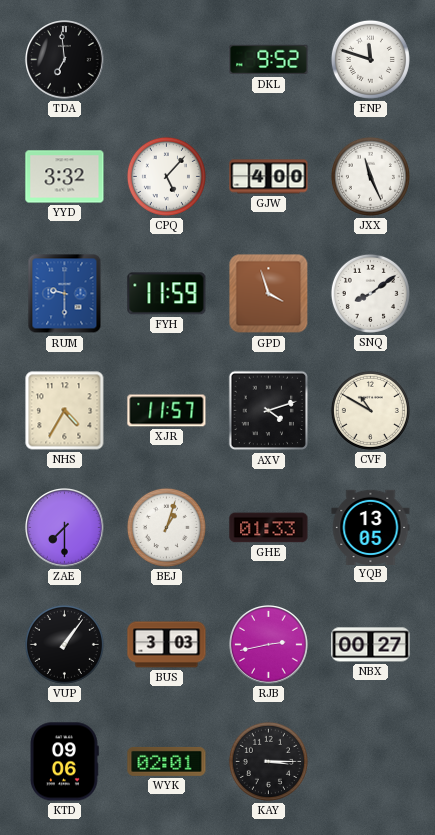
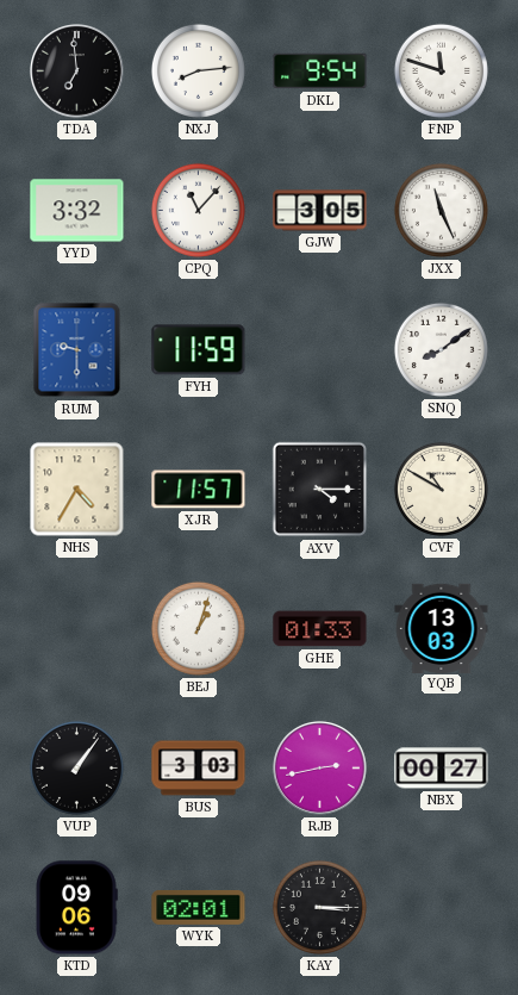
NXJ: none -> 8:14 (198, 70)
DKL: 9:52 -> 9:54 (320, 71)
CPQ: 5:07 -> 11:07 (198, 210)
GJW: 4:00 -> 3:05 (320, 211)
GPD: 3:57 -> none (269, 294)
AXV: 4:12 -> 4:15 (320, 490)
ZAE: 7:30 -> none (65, 528)
YQB: 13:05 -> 13:03 (442, 628)
